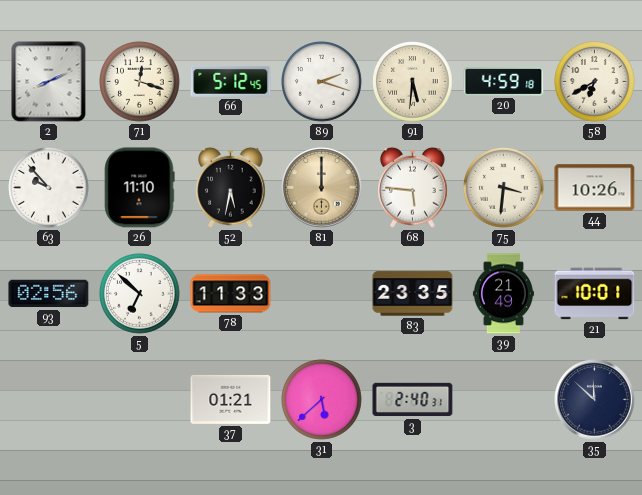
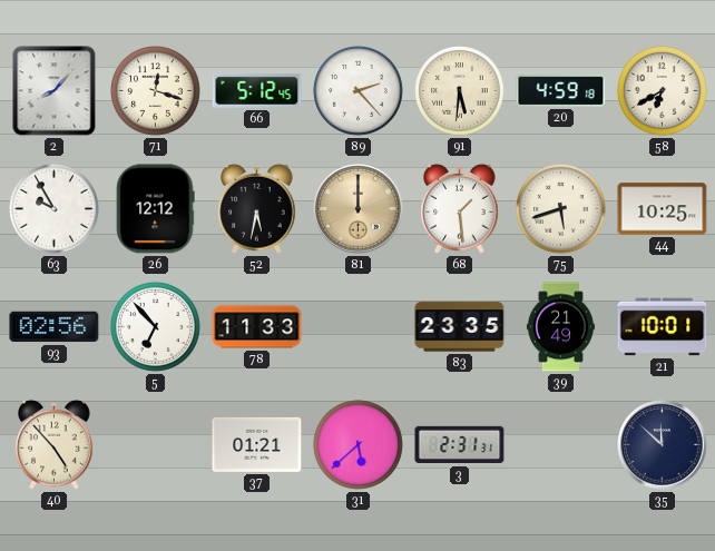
2: 8:11 -> 8:07 (55, 91)
89: 2:18 -> 2:23 (359, 91)
63: 9:53 -> 9:55 (55, 209)
26: 11:10 -> 12:12 (155, 209)
68: 5:46 -> 1:29 (460, 208)
75: 3:31 -> 5:42 (561, 209)
44: 10:26 -> 10:25 (663, 209)
5: 6:52 -> 6:53 (156, 327)
40: none -> 4:53 (55, 444)
3: 2:40 -> 2:31 (460, 445)
